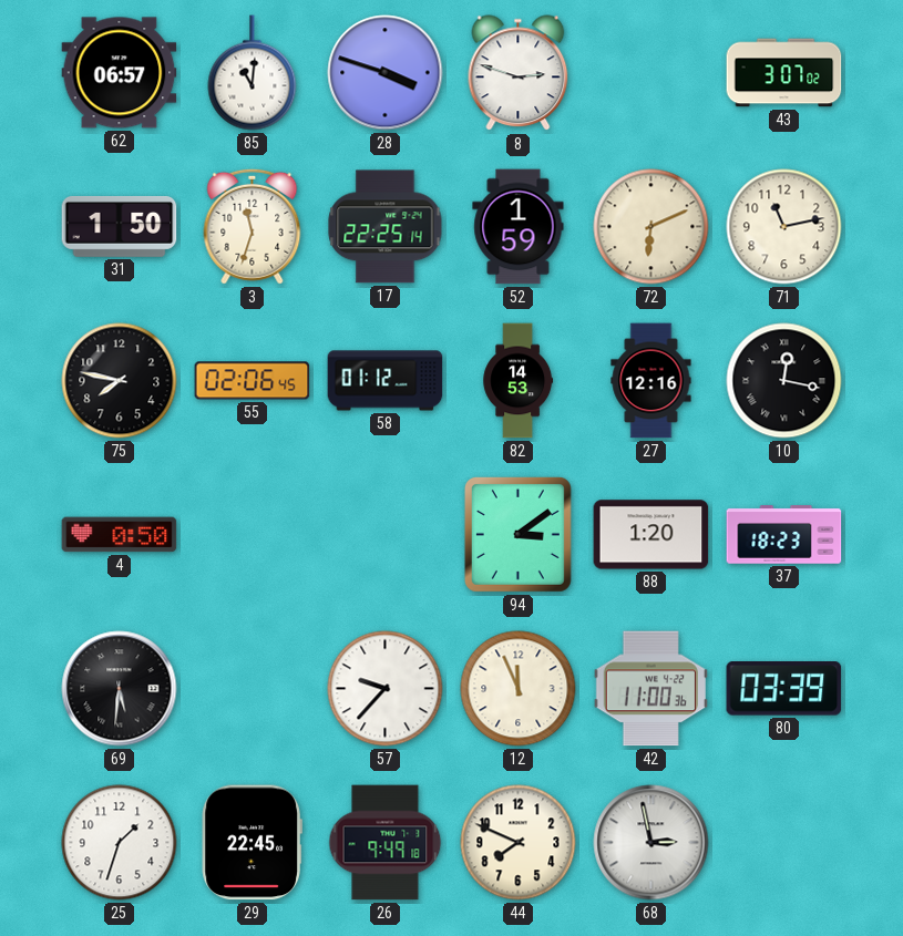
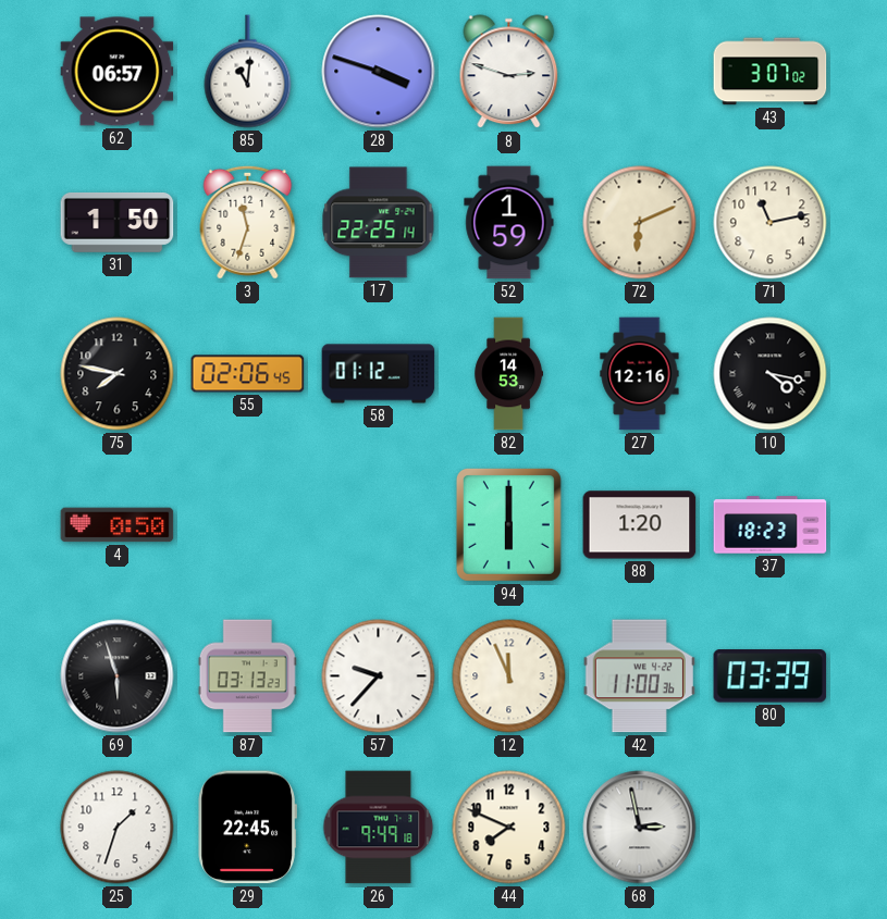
10: 12:17 -> 4:17 (771, 374)
94: 3:09 -> 6:00 (508, 524)
69: 5:31 -> 5:57 (118, 676)
87: none -> 03:13 (247, 676)
